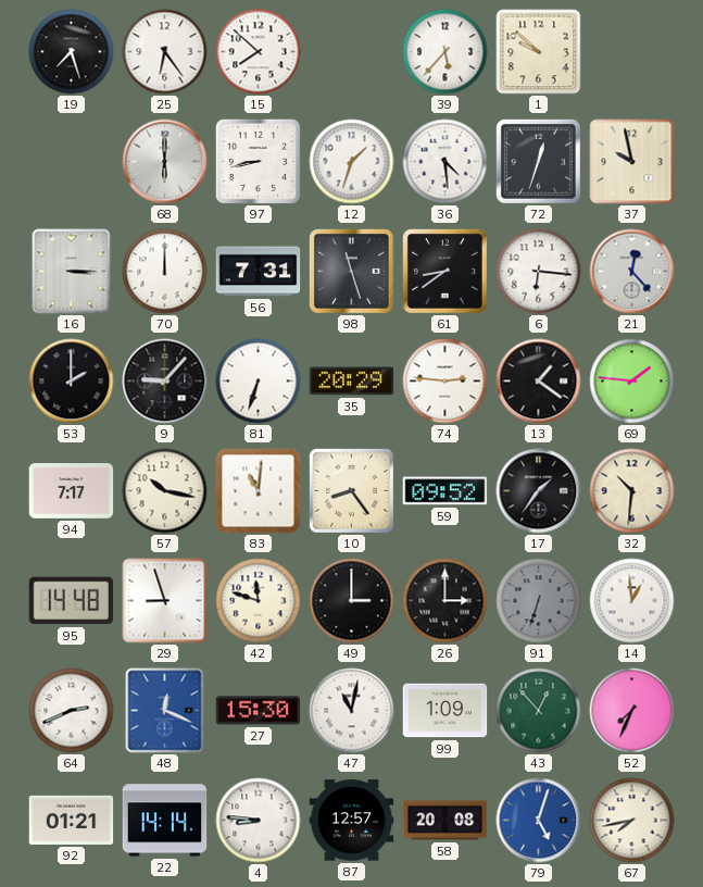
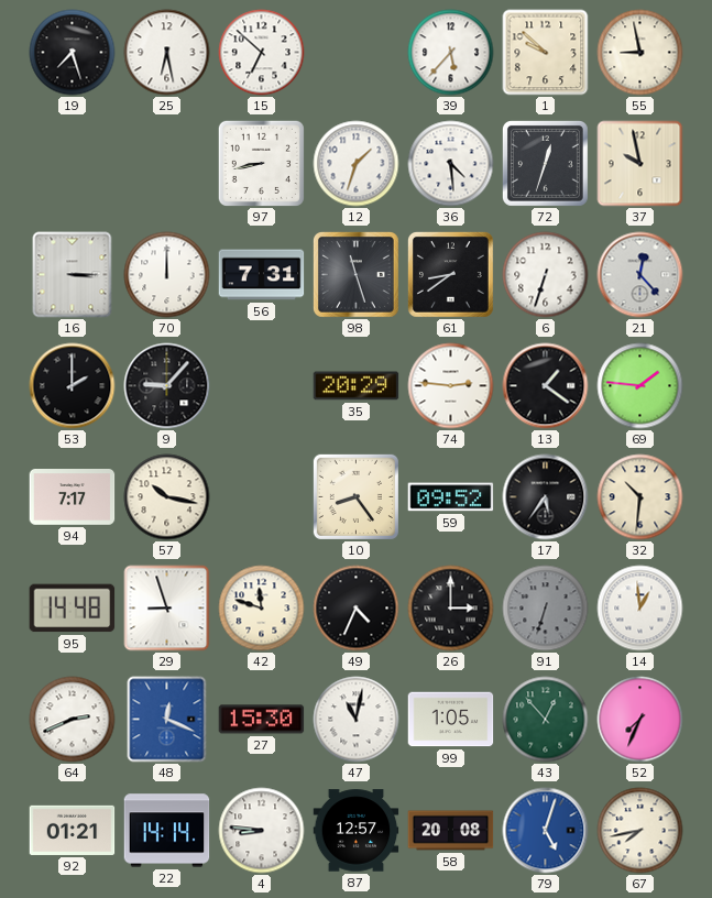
25: 6:24 -> 6:28 (167, 53)
15: 7:52 -> 6:52 (262, 53)
55: none -> 8:58 (640, 53)
68: 6:00 -> none (165, 162)
6: 6:16 -> 6:33 (546, 275)
81: 6:33 -> none (259, 382)
83: 11:01 -> none (259, 491)
17: 1:36 -> 5:36 (546, 497)
49: 3:00 -> 4:34 (357, 609)
99: 1:09 -> 1:05 (451, 720)
